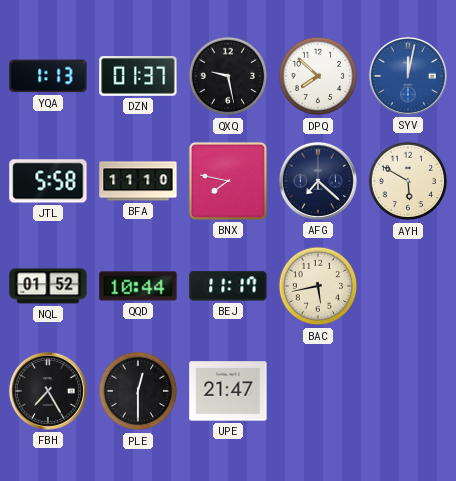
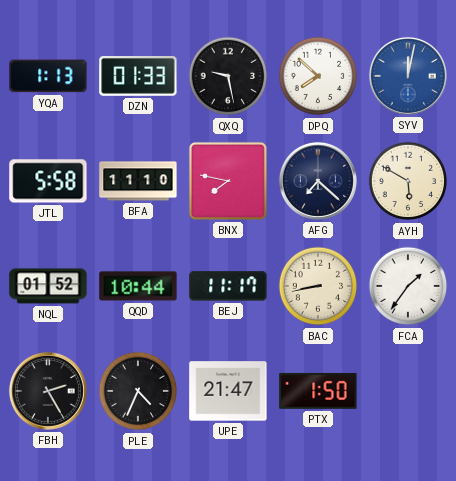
DZN: 01:37 -> 01:33 (138, 77)
BAC: 5:43 -> 8:43 (318, 286)
FCA: none -> 1:36 (408, 286)
FBH: 7:25 -> 2:25 (48, 391)
PLE: 12:30 -> 4:34 (138, 391)
PTX: none -> 1:50 (318, 391)
